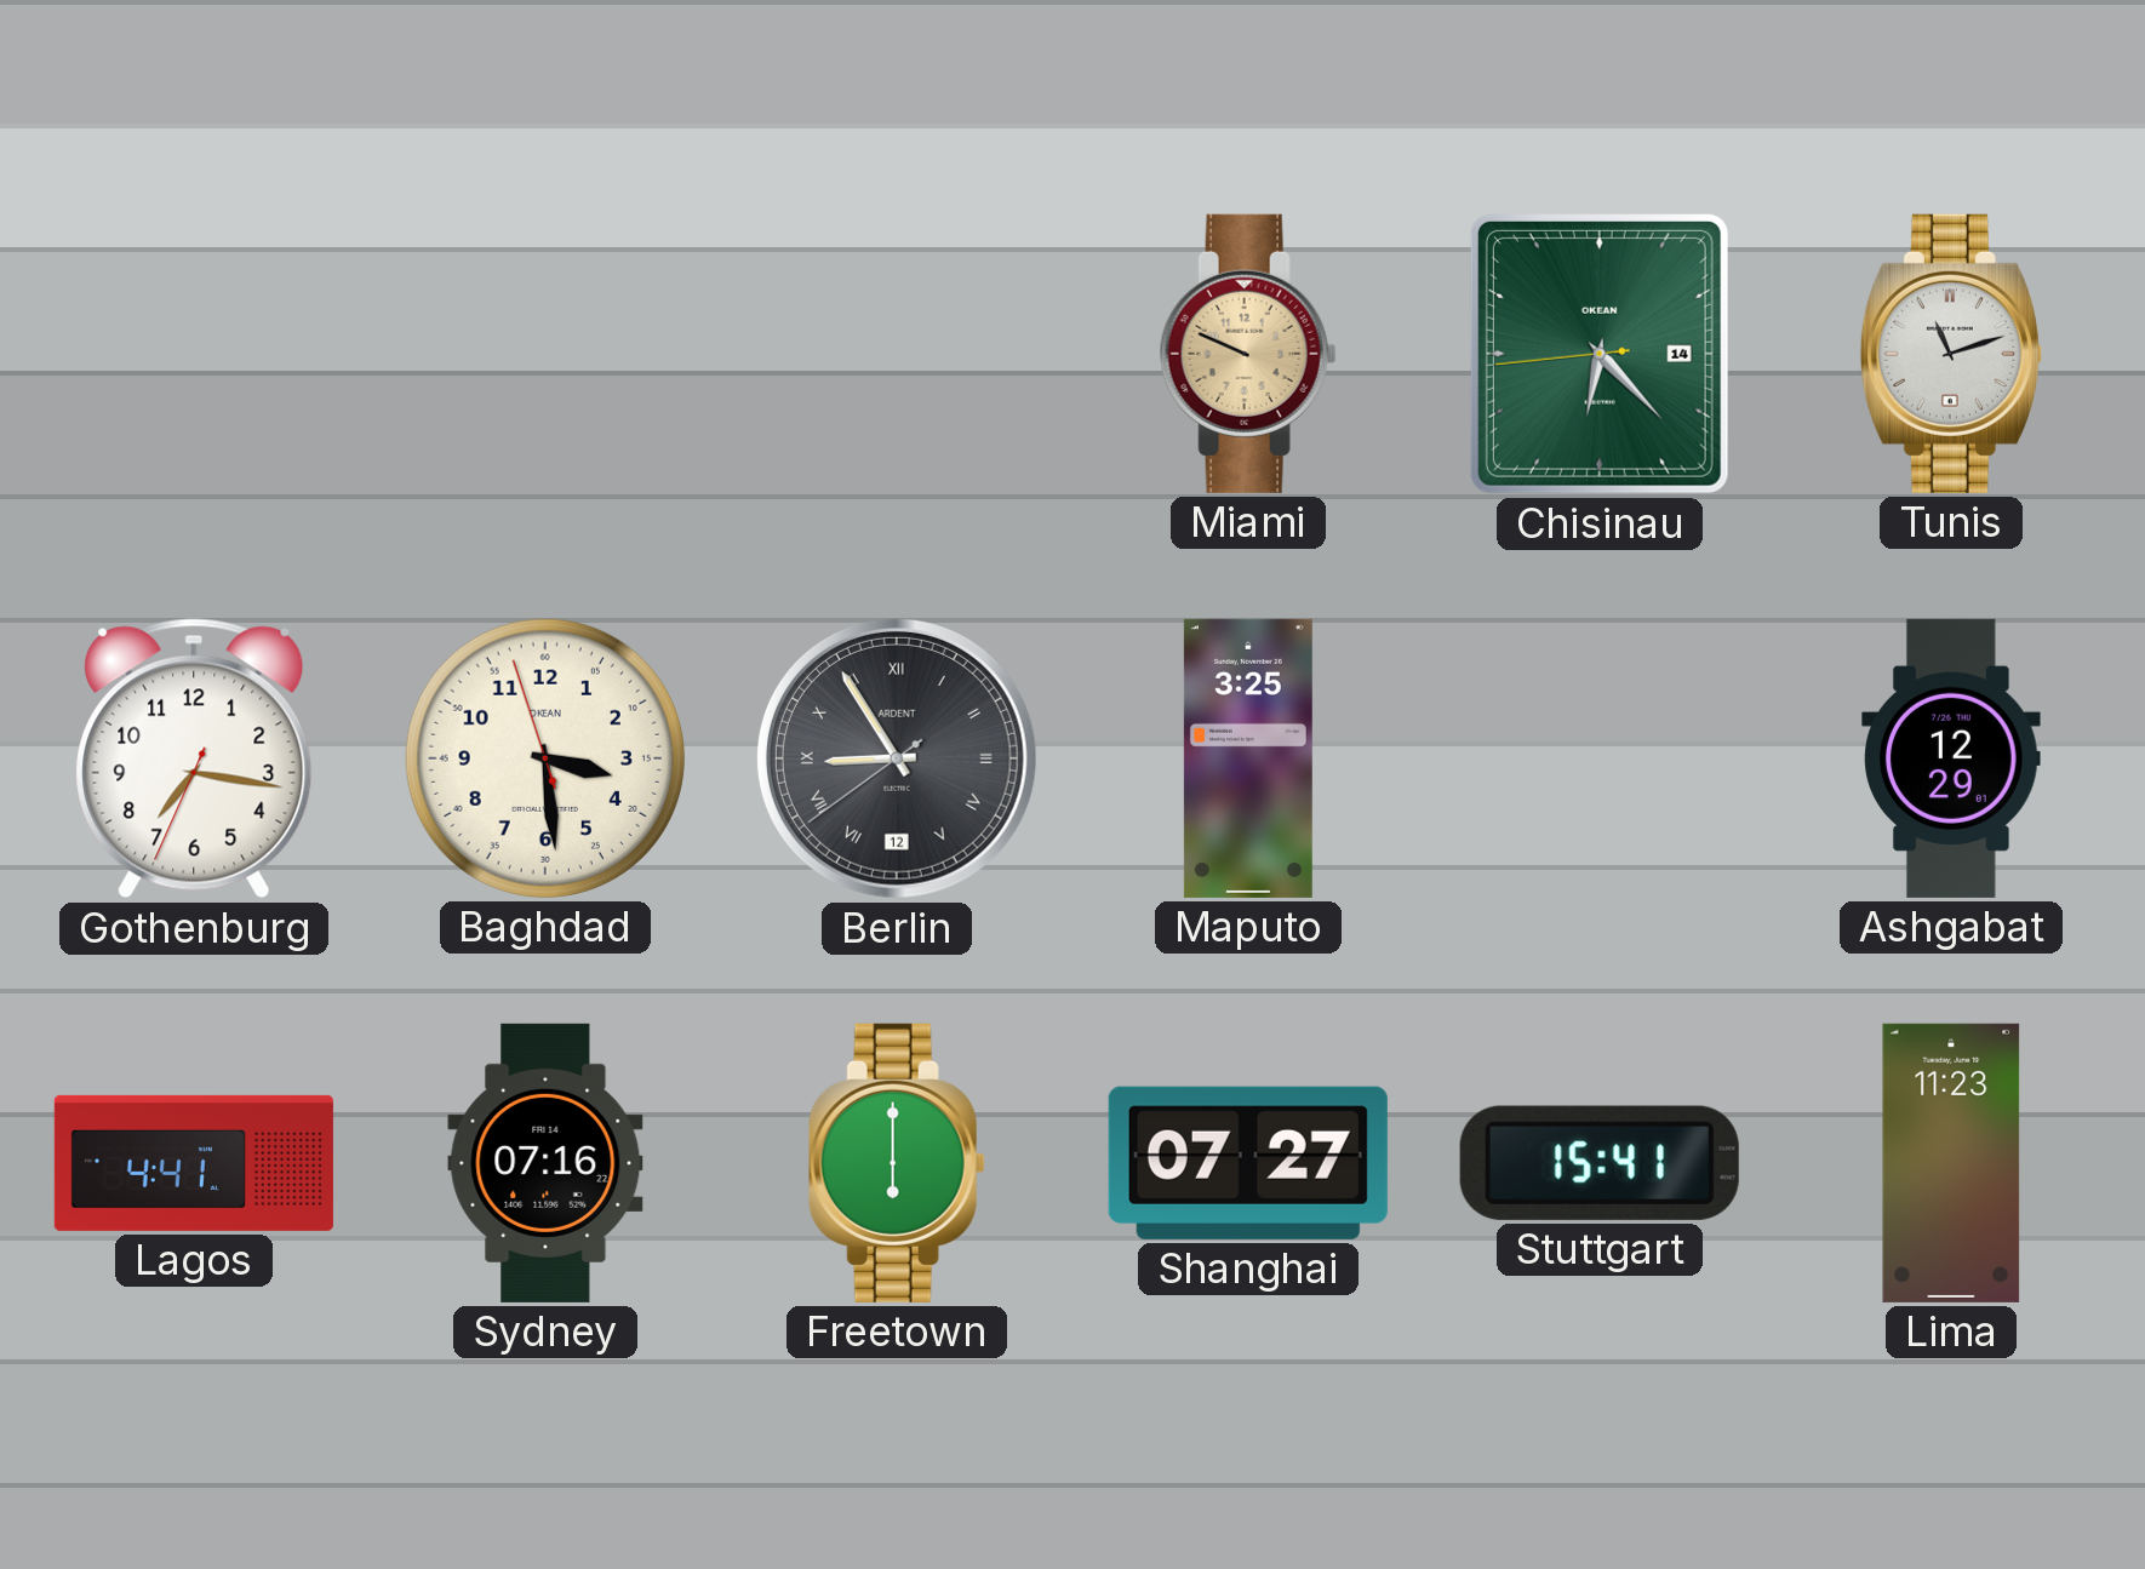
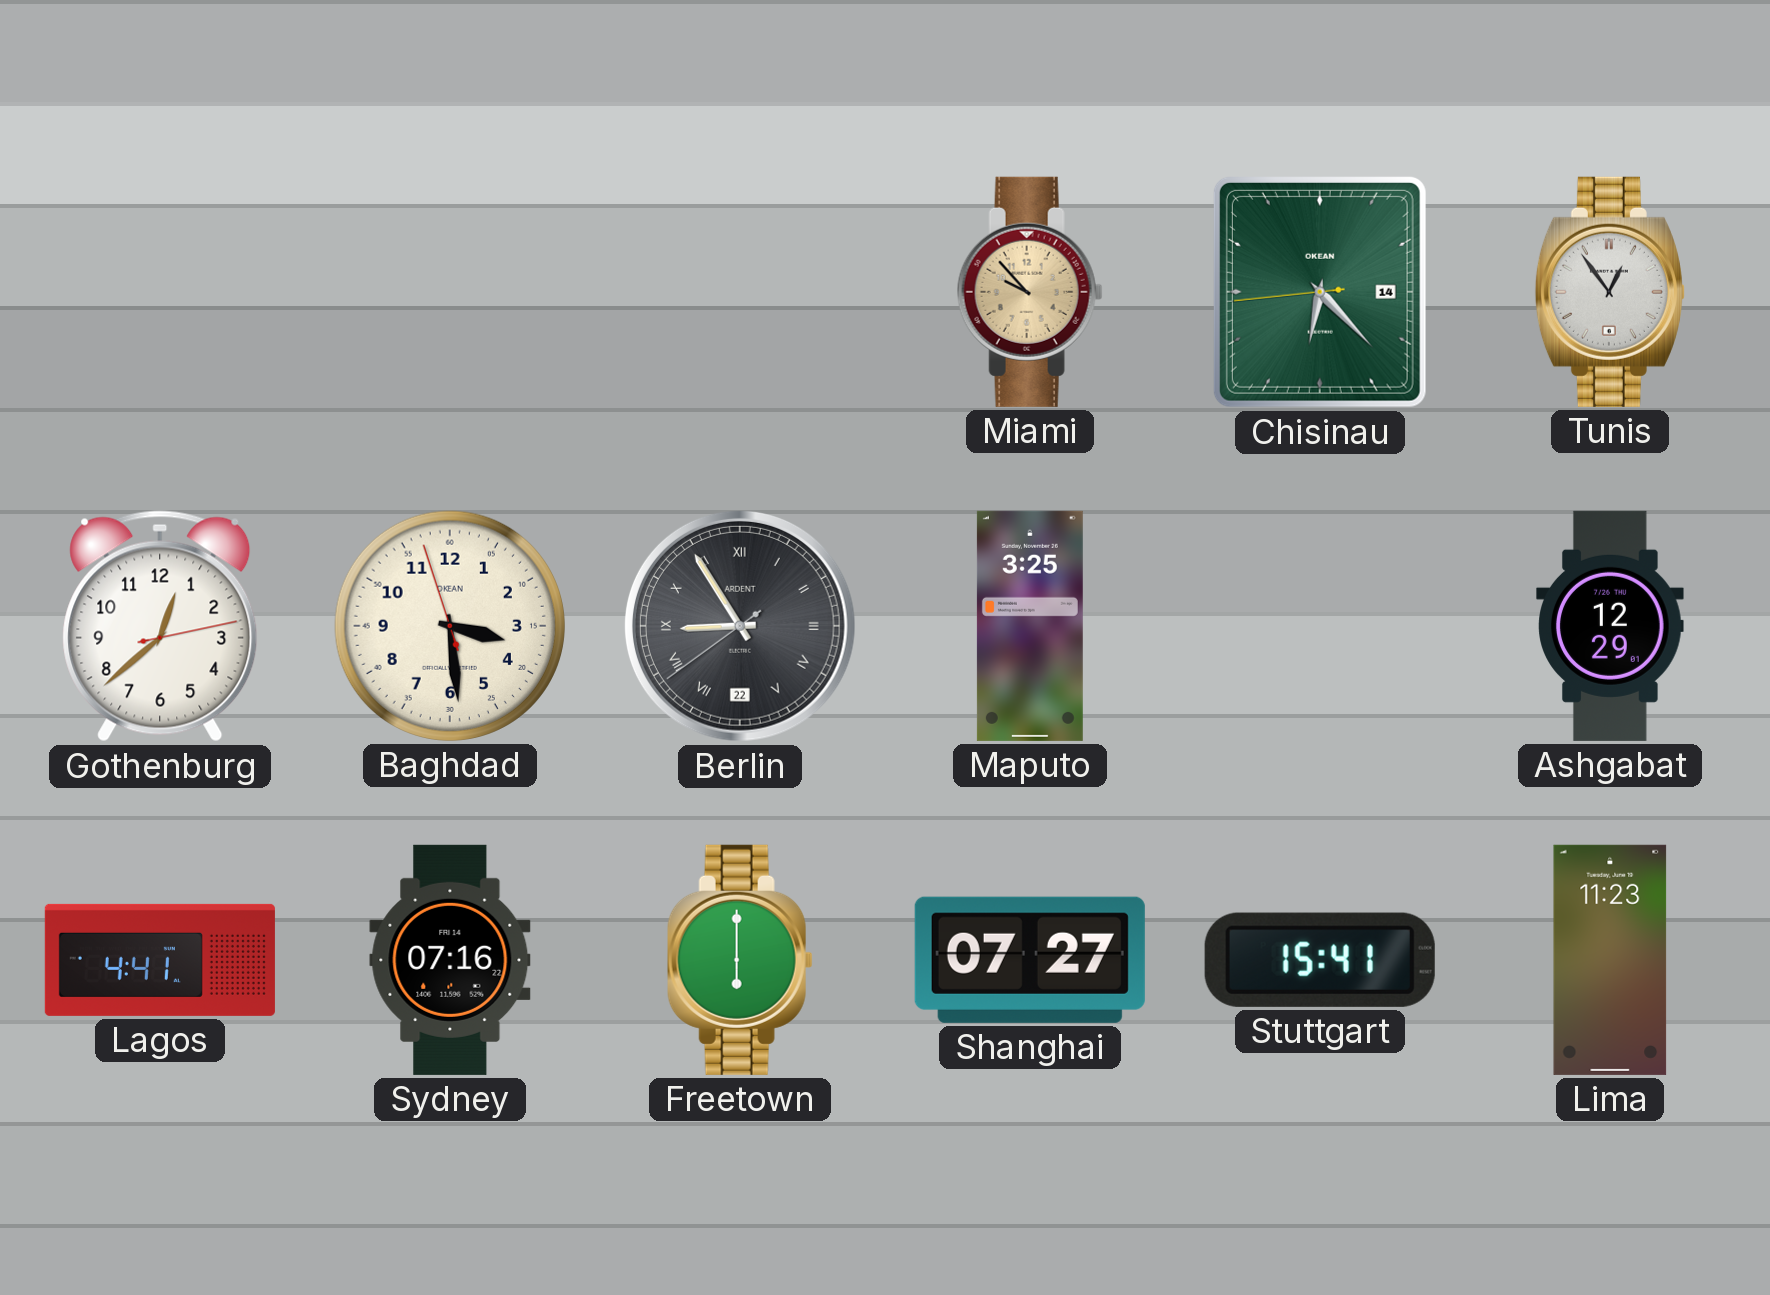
Miami: 9:49 -> 9:53 (1030, 292)
Tunis: 11:12 -> 12:54 (1610, 292)
Gothenburg: 7:16 -> 12:38 (160, 626)
Berlin date: 12 -> 22 (740, 626)
